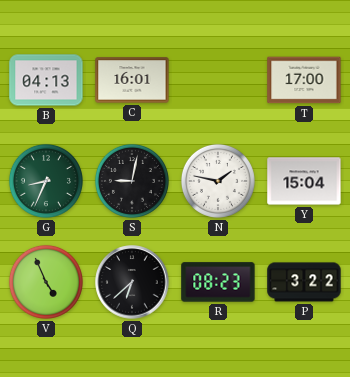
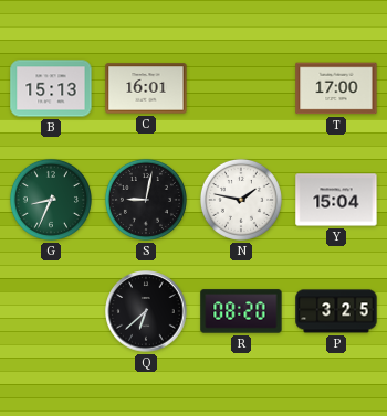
B: 04:13 -> 15:13 (51, 88)
V: 4:56 -> none (46, 282)
R: 08:23 -> 08:20 (241, 311)
P: 3:22 -> 3:25 (336, 311)
